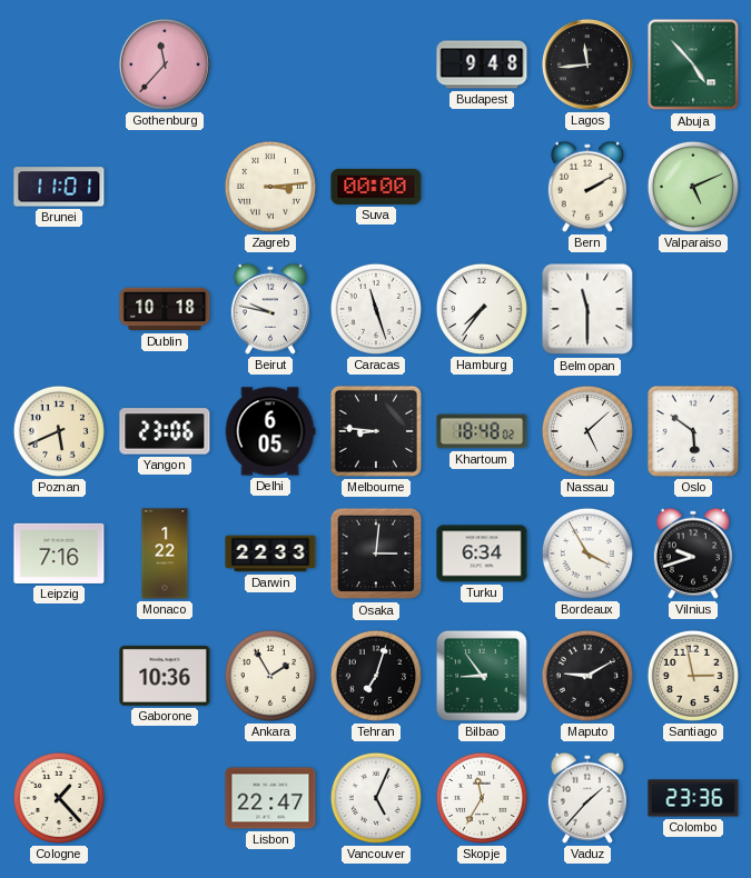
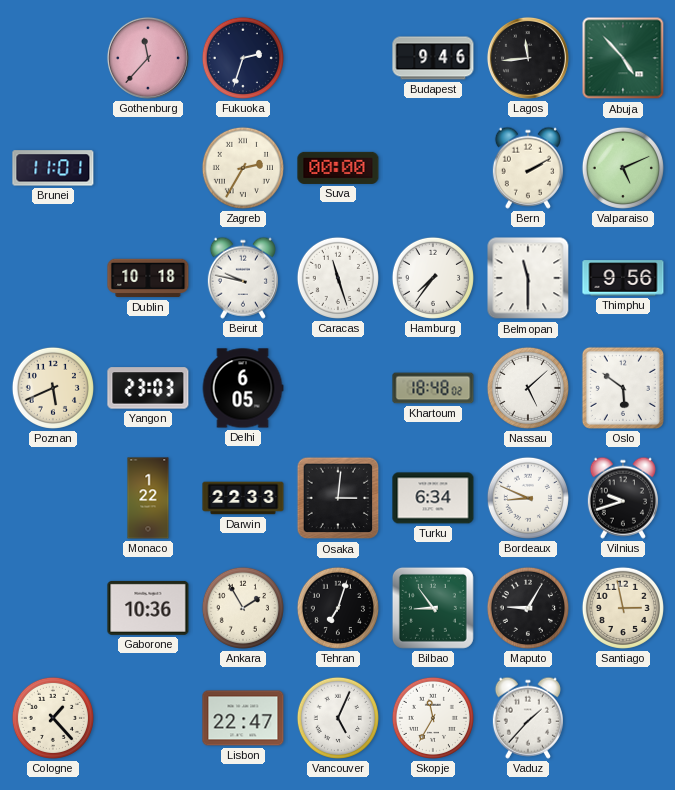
Fukuoka: none -> 2:33 (243, 58)
Budapest: 9:48 -> 9:46 (433, 58)
Zagreb: 3:14 -> 2:35 (243, 168)
Thimphu: none -> 9:56 (623, 278)
Yangon: 23:06 -> 23:03 (148, 388)
Melbourne: 8:46 -> none (376, 431)
Leipzig: 7:16 -> none (59, 553)
Bordeaux: 3:55 -> 8:49 (528, 498)
Maputo: 9:10 -> 9:05 (528, 608)
Colombo: 23:36 -> none (693, 798)
